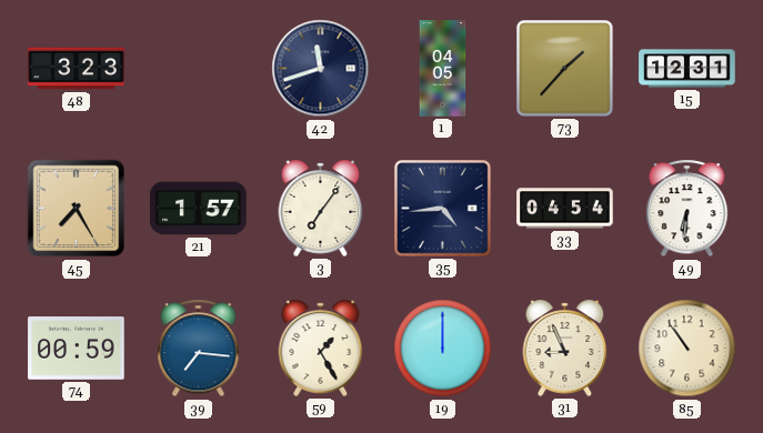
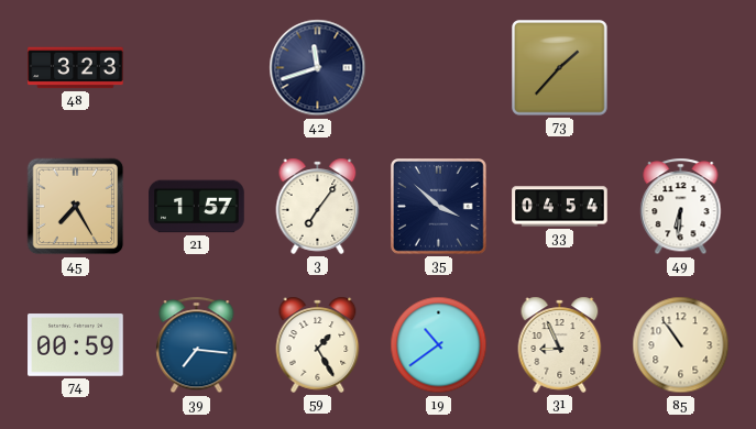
1: 04:05 -> none (443, 69)
15: 12:31 -> none (687, 69)
35: 4:44 -> 3:52 (439, 207)
19: 12:00 -> 10:39 (439, 345)
